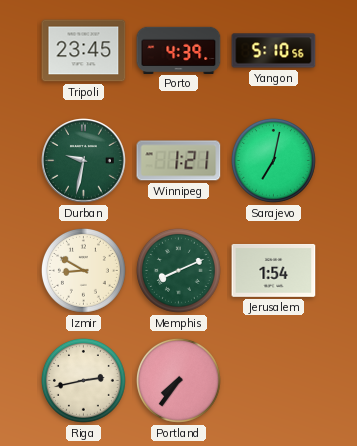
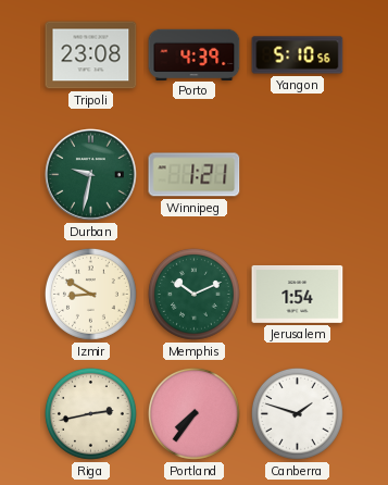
Tripoli: 23:45 -> 23:08 (91, 55)
Sarajevo: 7:02 -> none (273, 160)
Memphis: 8:11 -> 10:11 (193, 294)
Canberra: none -> 1:48 (297, 413)
